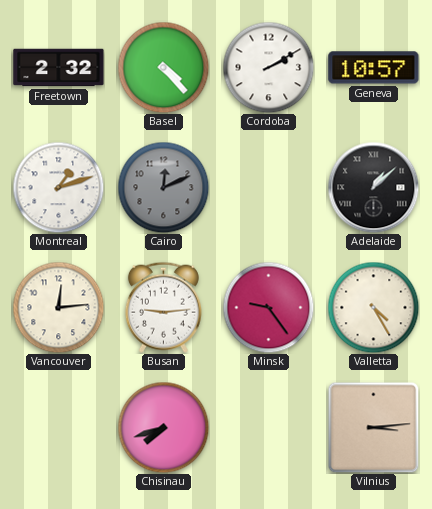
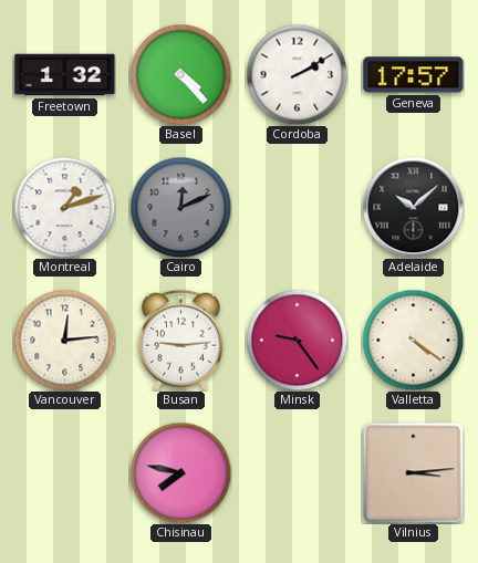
Freetown: 2:32 -> 1:32 (65, 75)
Geneva: 10:57 -> 17:57 (414, 75)
Adelaide: 1:08 -> 10:08 (413, 207)
Valletta: 4:25 -> 4:21 (413, 340)
Chisinau: 7:42 -> 7:47 (180, 472)
